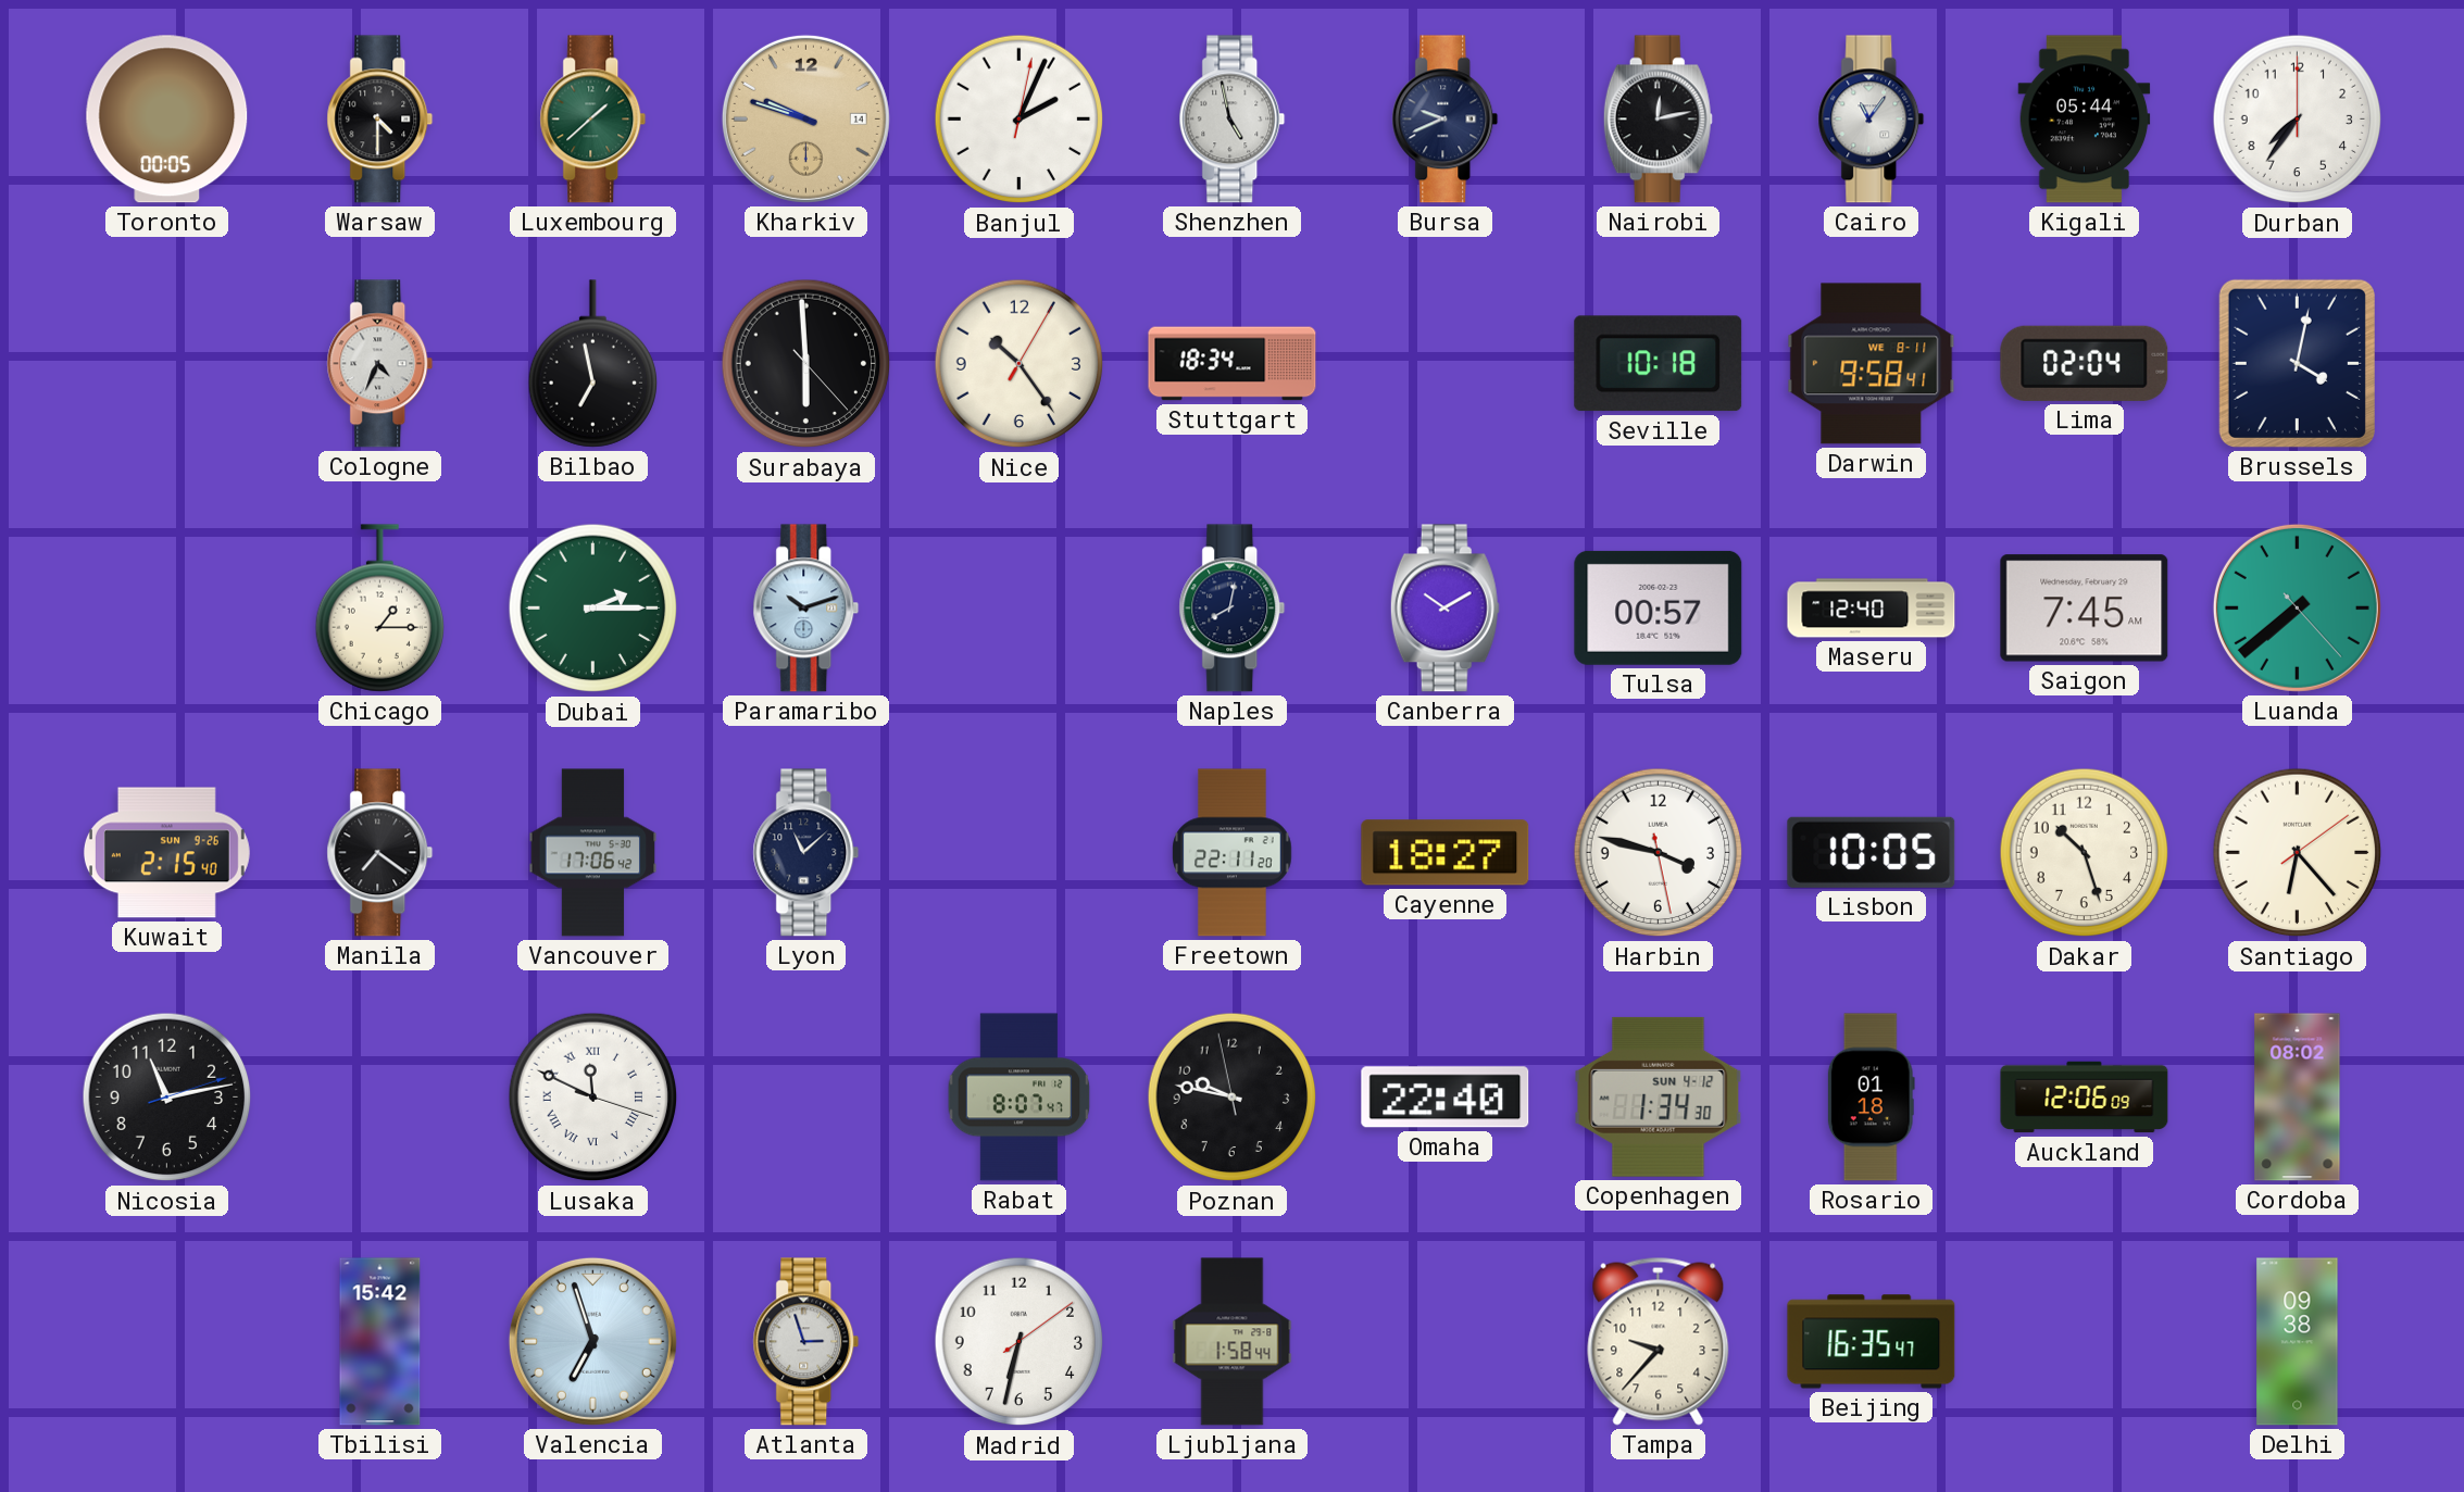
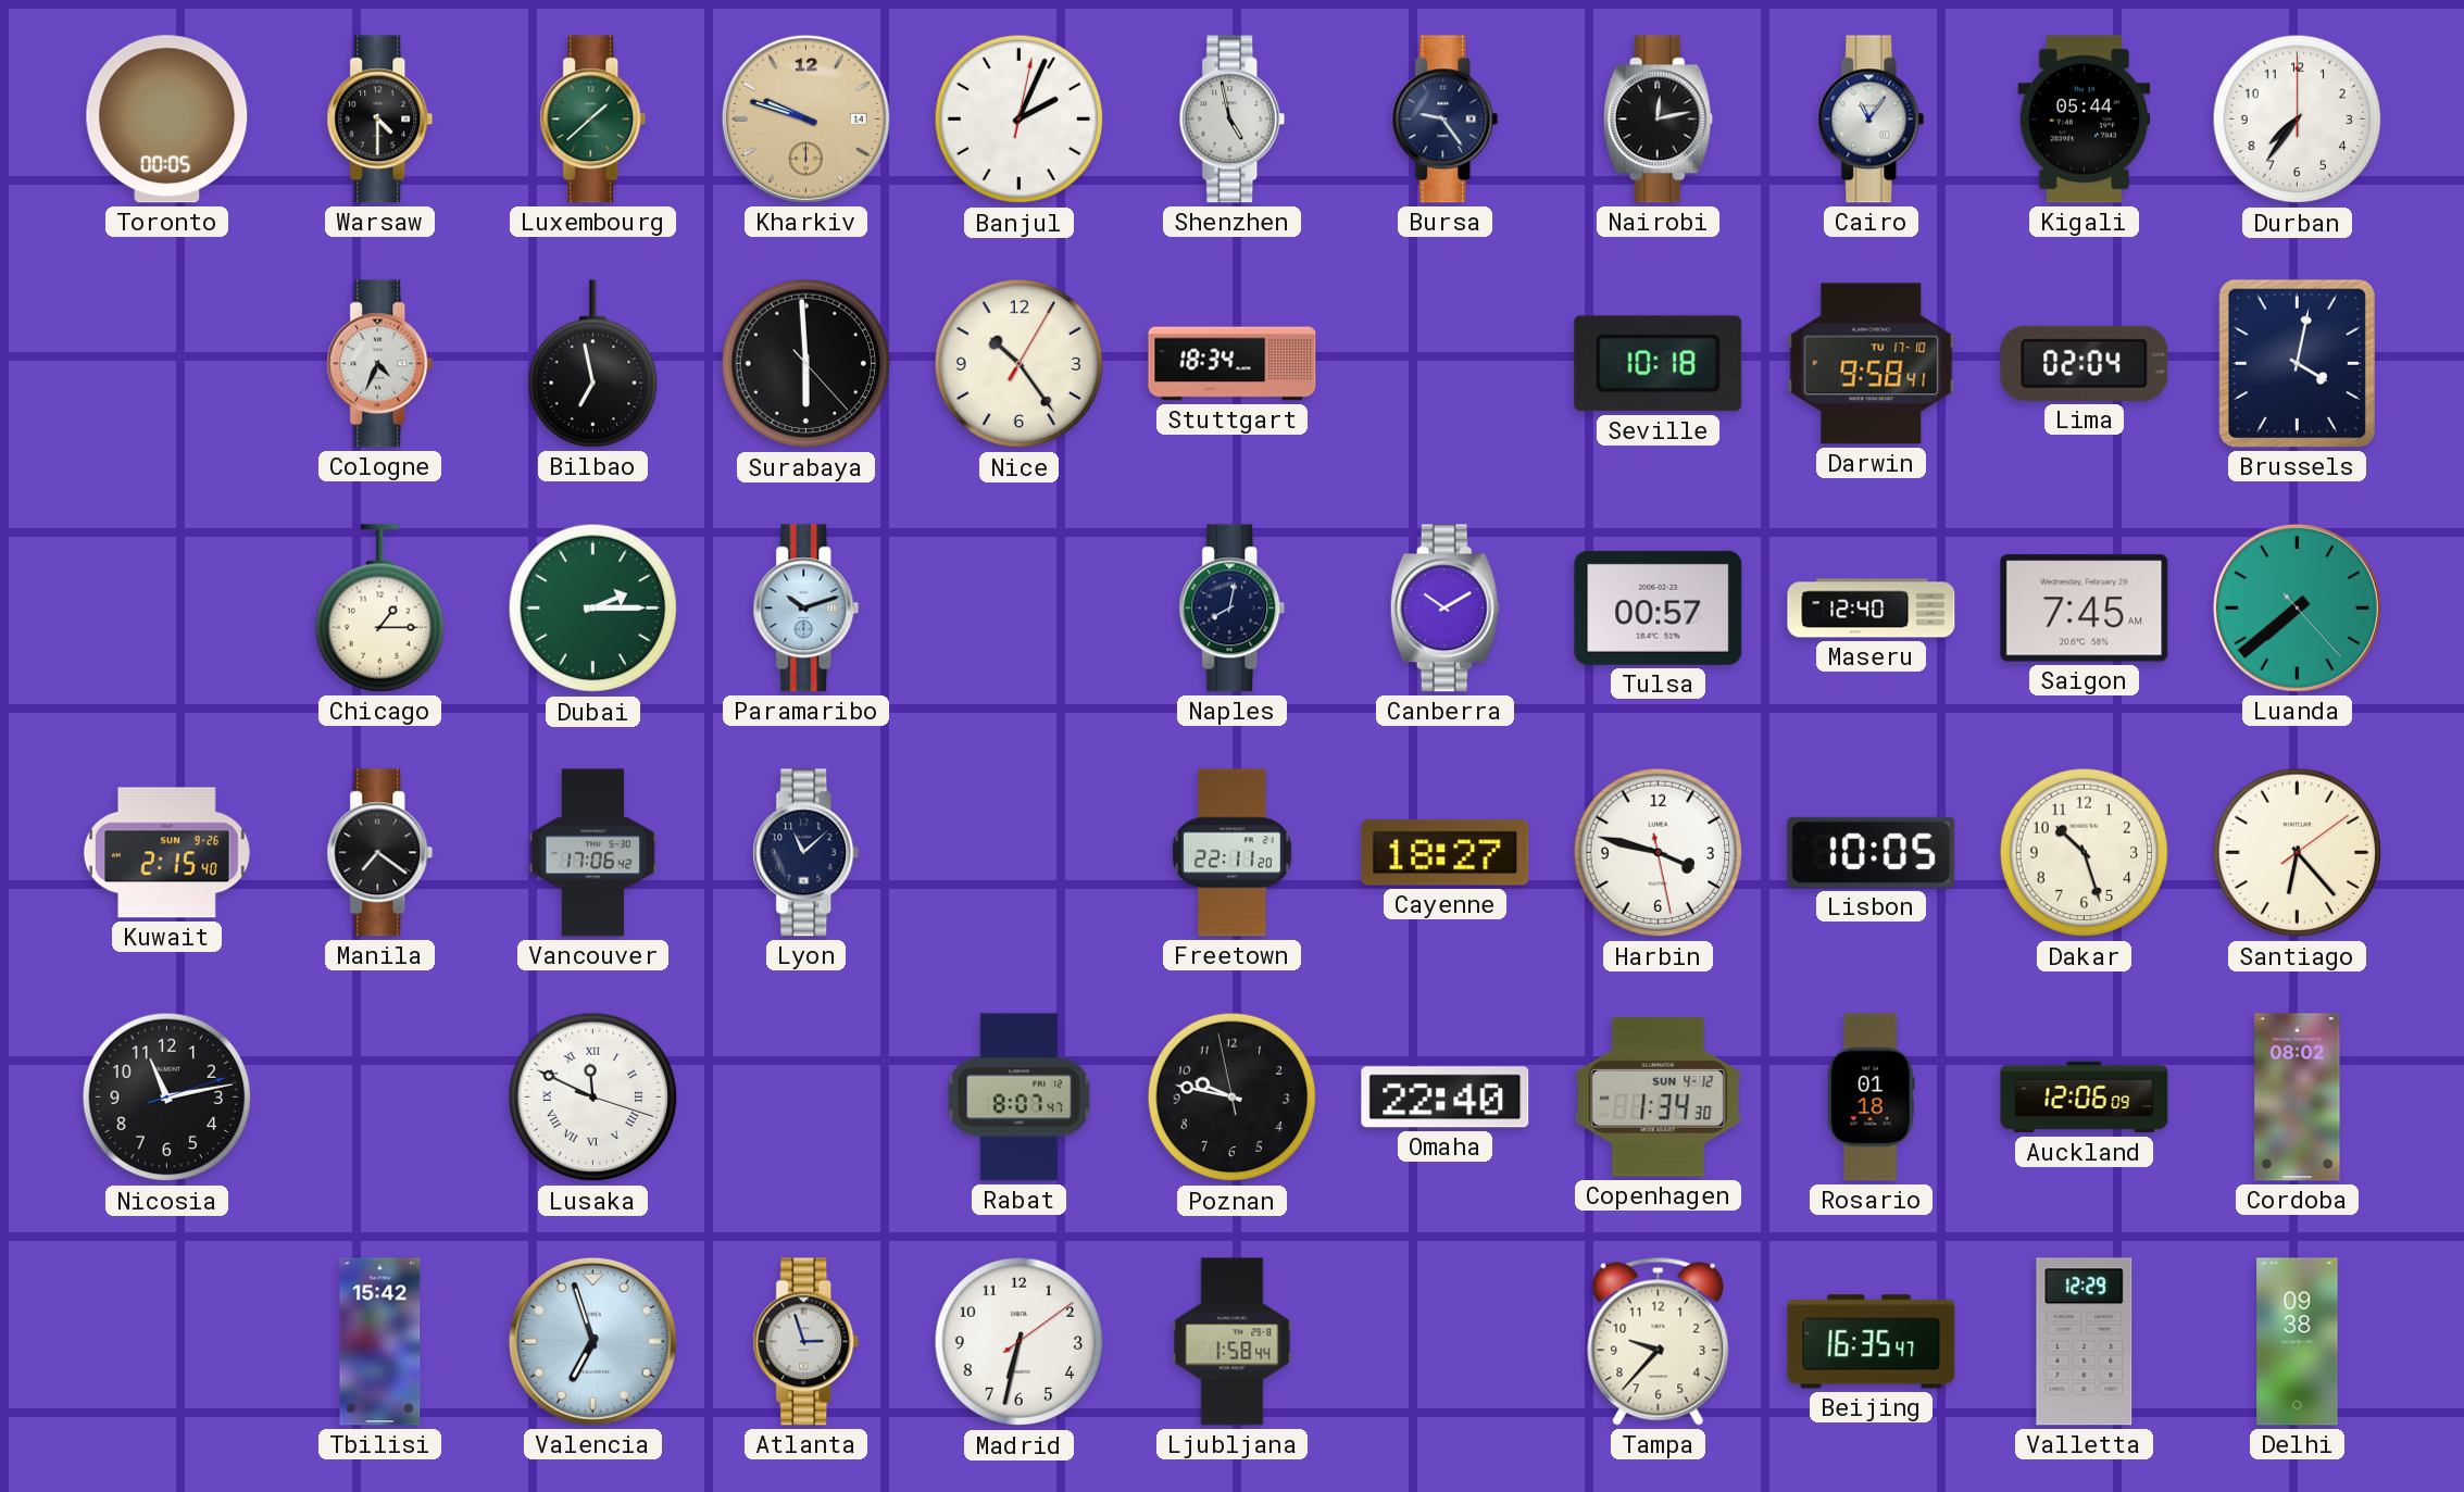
Bursa: 9:41 -> 9:24 (1446, 120)
Darwin date: WE 8-11 -> TU 17-10 (1872, 364)
Valletta: none -> 12:29 (2085, 1342)
